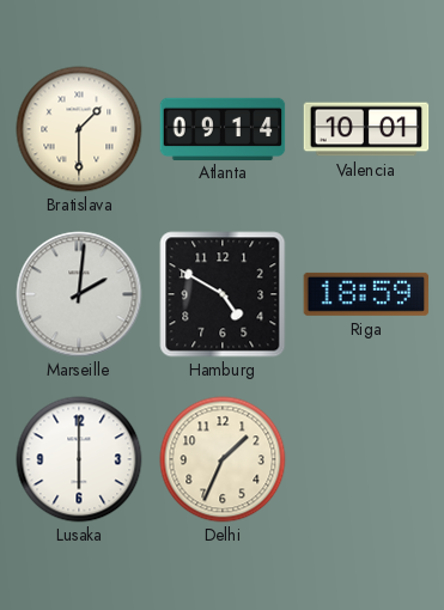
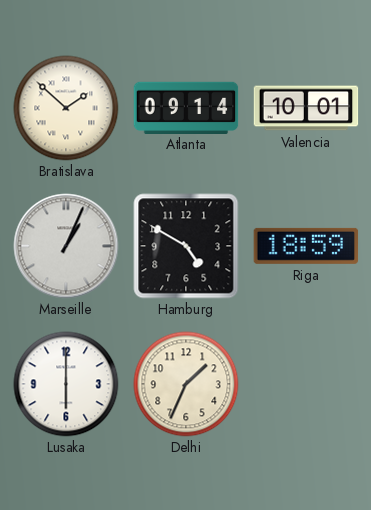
Bratislava: 1:30 -> 1:52 (66, 108)
Marseille: 2:01 -> 1:04 (66, 246)
